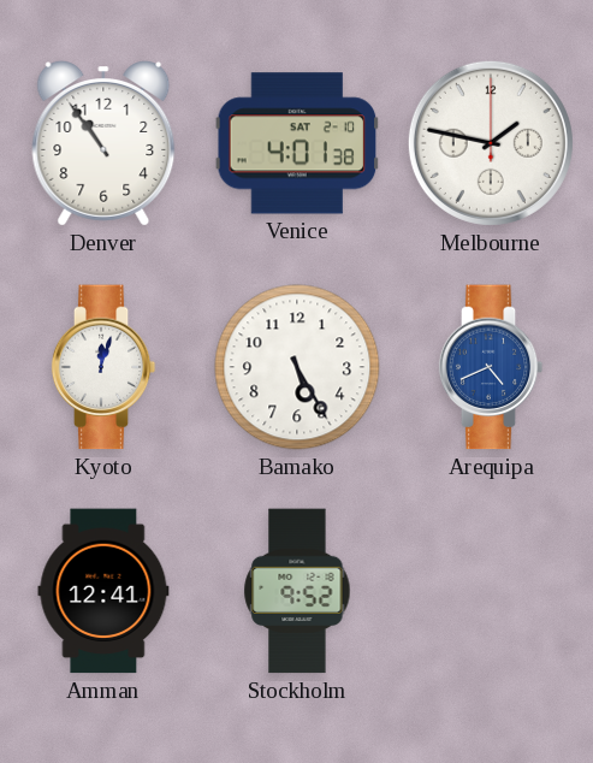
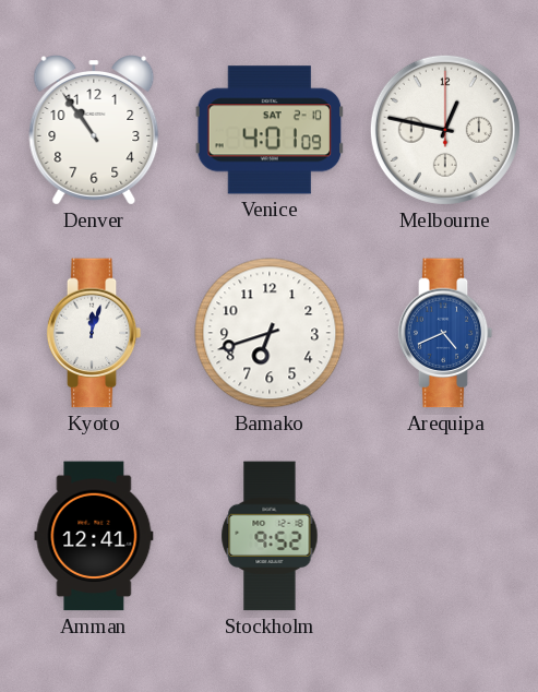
Venice: 4:01:38 -> 4:01:09 (270, 130)
Melbourne: 1:47 -> 12:47 (445, 130)
Bamako: 5:25 -> 6:42 (270, 333)
